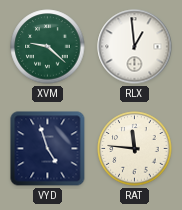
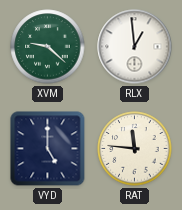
VYD: 4:57 -> 5:00 (48, 149)
